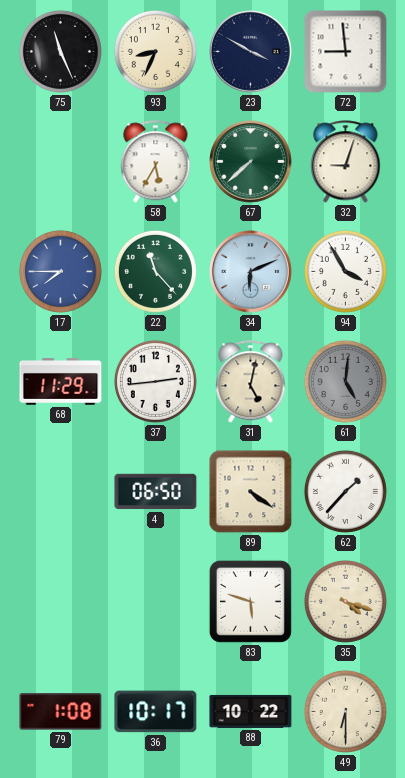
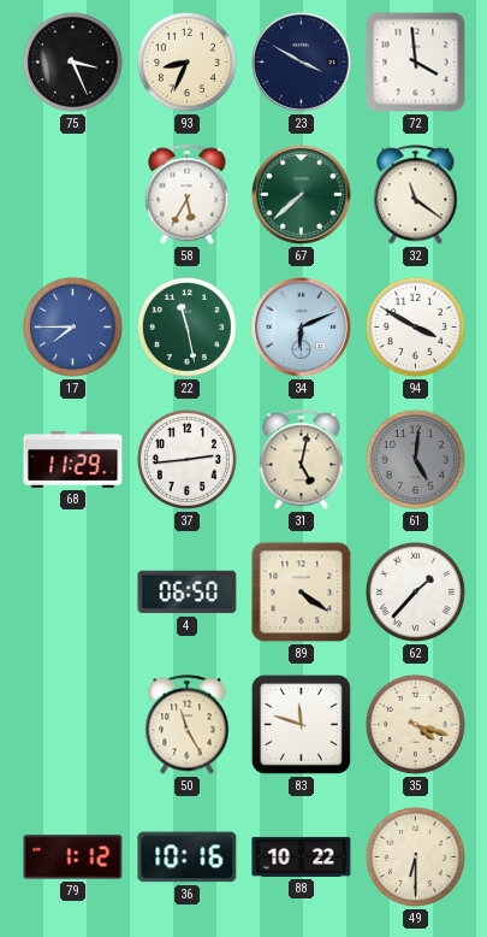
75: 11:26 -> 3:26 (72, 61)
72: 8:59 -> 3:59 (416, 63)
32: 9:03 -> 11:21 (416, 195)
22: 11:23 -> 11:28 (186, 326)
94: 3:55 -> 3:50 (415, 326)
50: none -> 11:25 (188, 725)
83: 5:48 -> 11:48 (301, 724)
79: 1:08 -> 1:12 (73, 858)
36: 10:17 -> 10:16 (188, 858)
